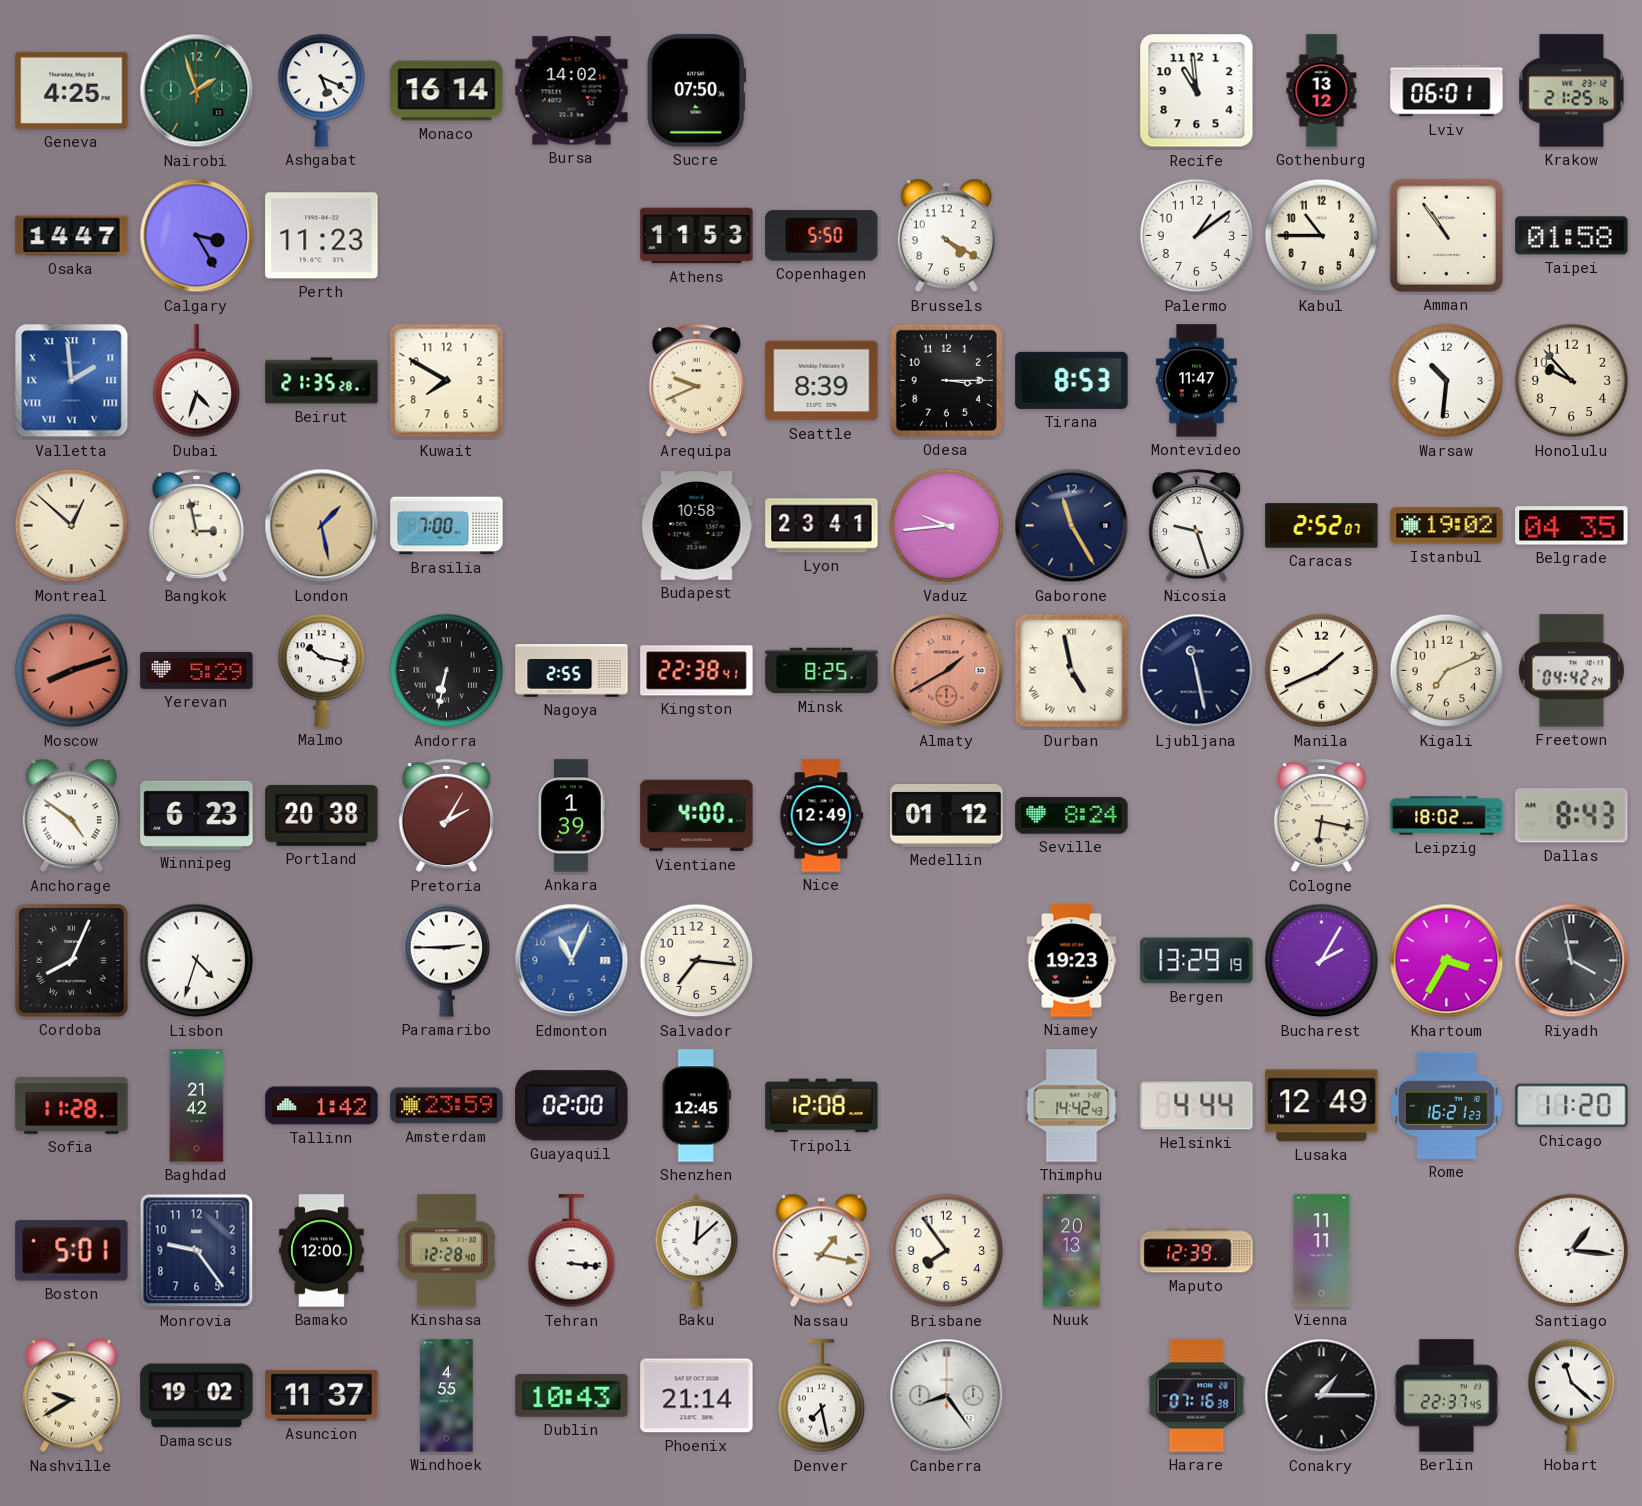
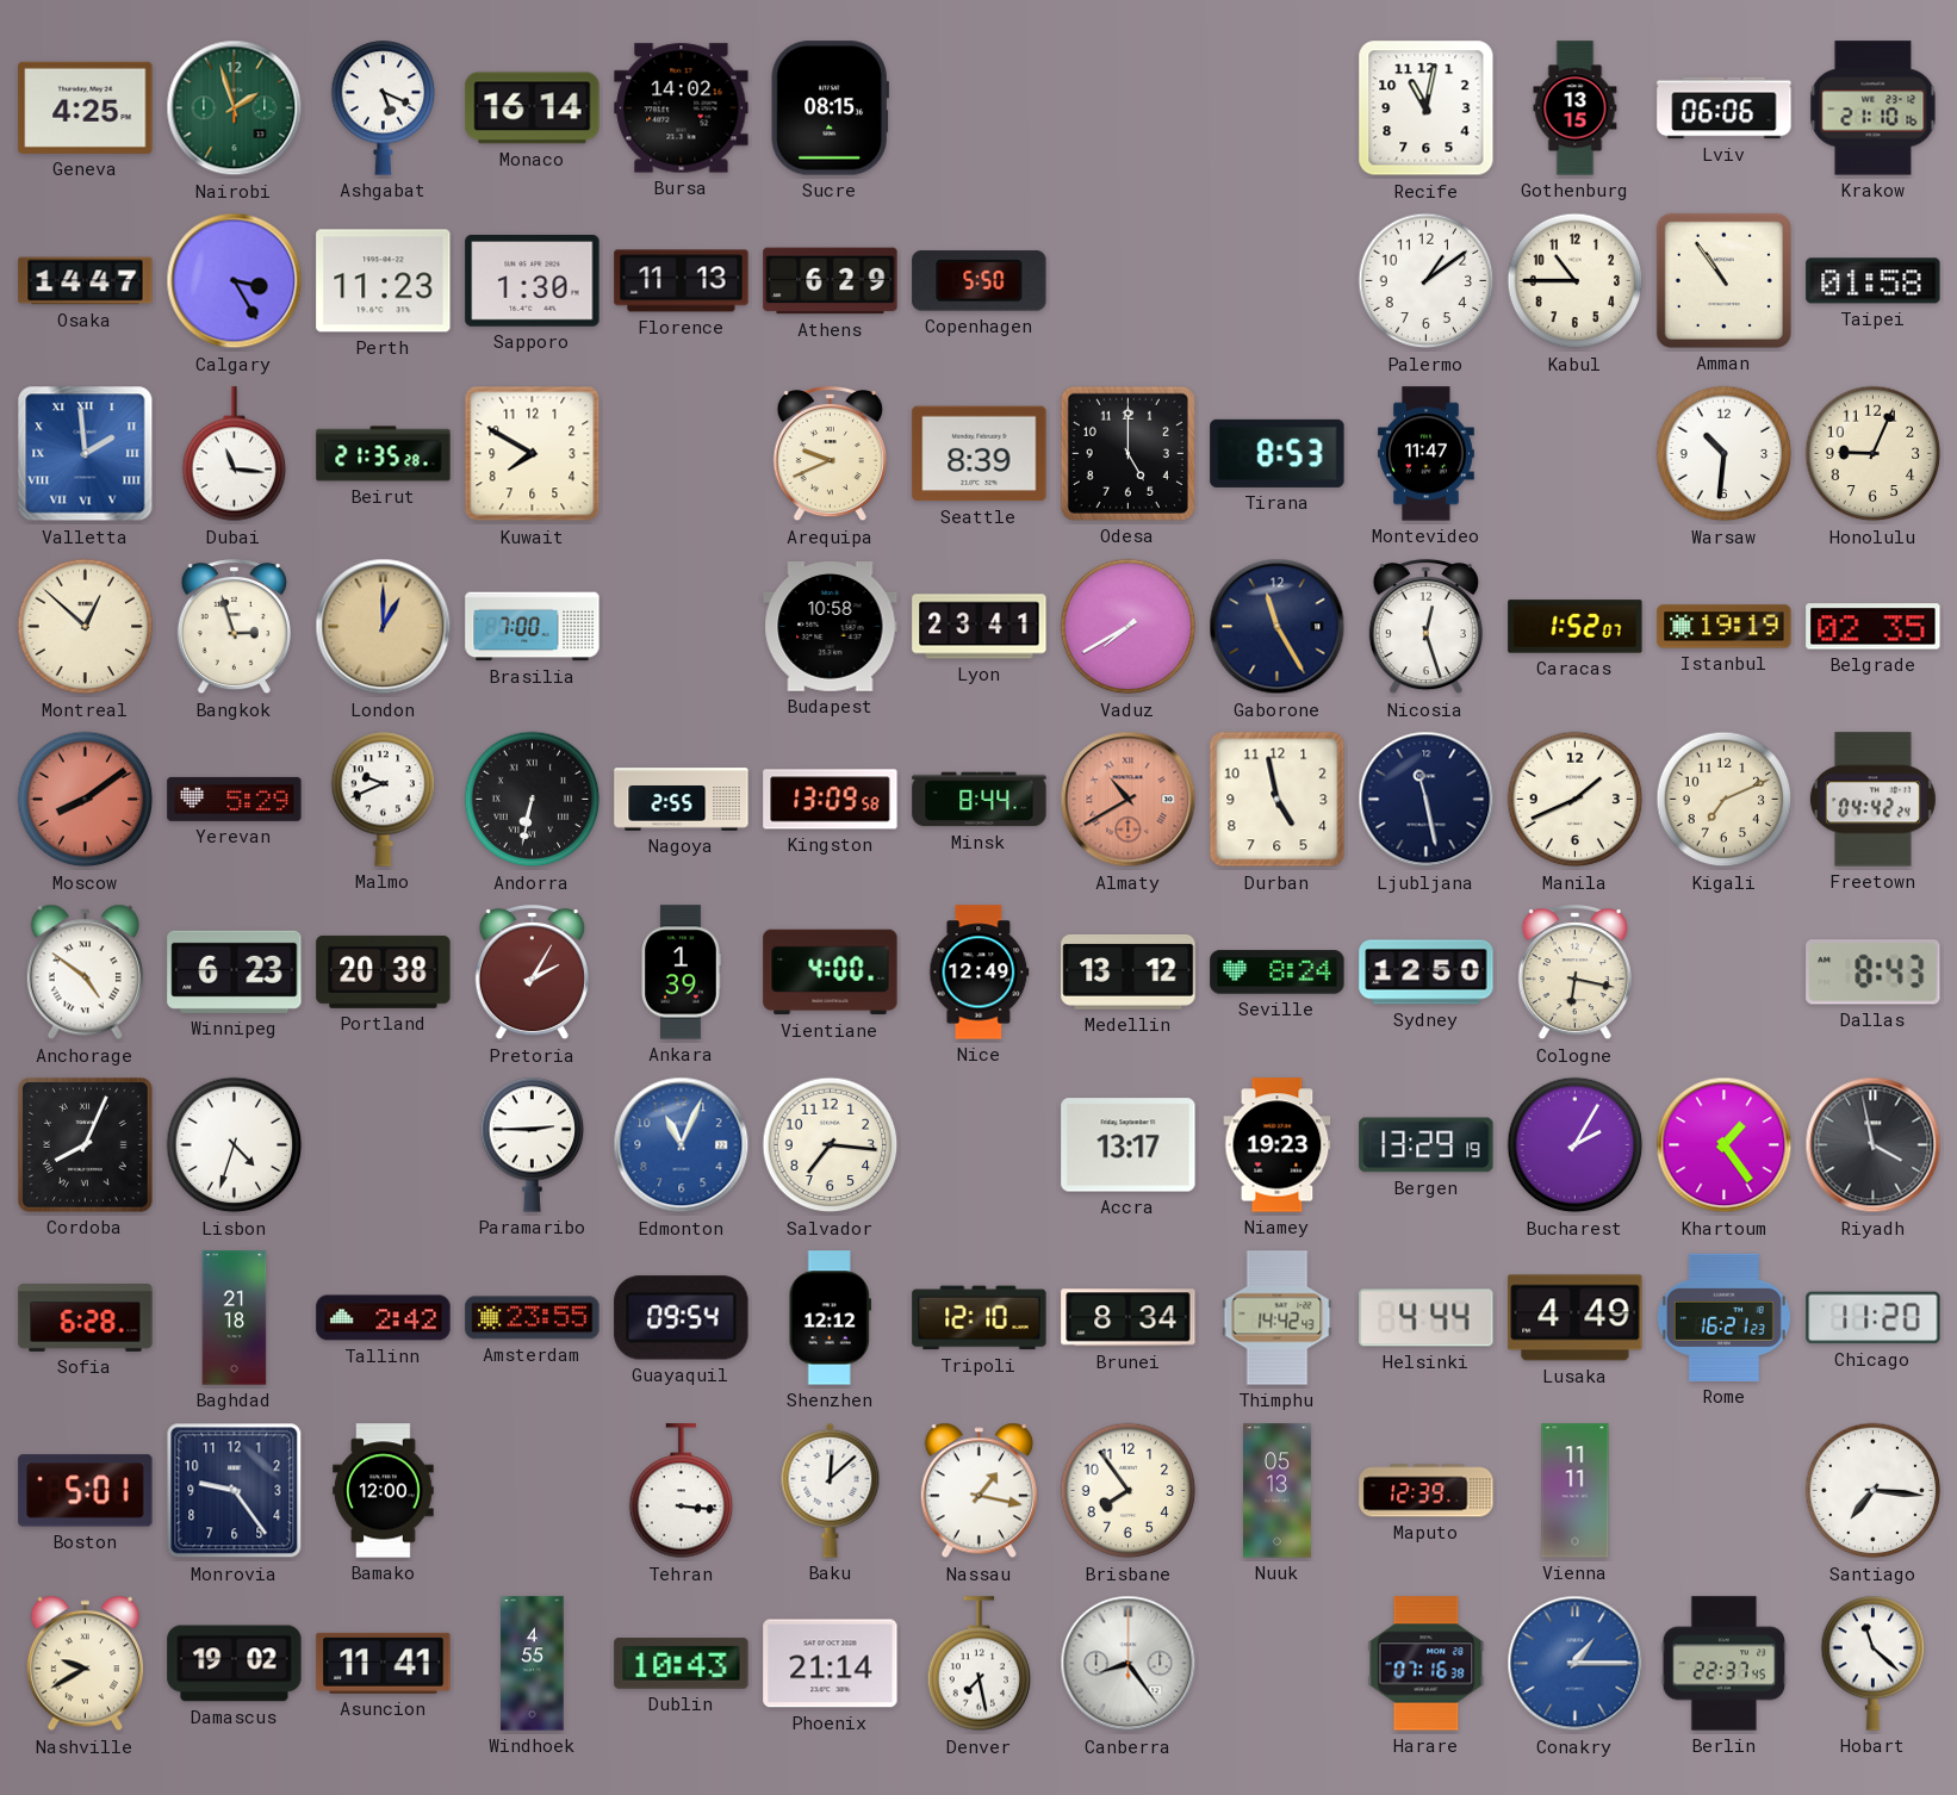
Sucre: 07:50 -> 08:15 (830, 108)
Recife: 10:59 -> 11:02 (1427, 108)
Gothenburg: 13:12 -> 13:15 (1576, 108)
Lviv: 06:01 -> 06:06 (1725, 108)
Krakow: 21:25 -> 21:10 (1874, 108)
Sapporo: none -> 1:30 (533, 281)
Florence: none -> 11:13 (682, 281)
Athens: 11:53 -> 6:29 (831, 281)
Brussels: 4:20 -> none (946, 236)
Dubai: 4:33 -> 11:16 (235, 454)
Odesa: 3:15 -> 5:00 (1127, 453)
Honolulu: 9:53 -> 9:04 (1874, 454)
Bangkok: 2:58 -> 2:57 (234, 627)
London: 1:28 -> 1:00 (384, 627)
Vaduz: 9:44 -> 7:40 (1129, 627)
Nicosia: 9:27 -> 12:27 (1425, 627)
Caracas: 2:52 -> 1:52 (1576, 627)
Istanbul: 19:02 -> 19:19 (1725, 627)
Belgrade: 04:35 -> 02:35 (1874, 627)
Moscow: 8:12 -> 8:09 (86, 800)
Malmo: 10:17 -> 9:41 (384, 799)
Kingston: 22:38 -> 13:09 (831, 800)
Minsk: 8:25 -> 8:44 (980, 800)
Almaty: 1:40 -> 10:40 (1129, 800)
Durban numerals: Roman -> Arabic (1278, 800)
Medellin: 01:12 -> 13:12 (1129, 971)
Sydney: none -> 12:50 (1427, 973)
Leipzig: 18:02 -> none (1447, 816)
Accra: none -> 13:17 (1129, 1145)
Khartoum: 3:35 -> 1:24 (1725, 1145)
Sofia: 11:28 -> 6:28 (86, 1318)
Baghdad: 21:42 -> 21:18 (235, 1318)
Tallinn: 1:42 -> 2:42 (384, 1318)
Amsterdam: 23:59 -> 23:55 (533, 1318)
Guayaquil: 02:00 -> 09:54 (682, 1318)
Shenzhen: 12:45 -> 12:12 (830, 1318)
Tripoli: 12:08 -> 12:10 (980, 1318)
Brunei: none -> 8:34 (1129, 1318)
Lusaka: 12:49 -> 4:49 (1576, 1318)
Kinshasa: 12:28 -> none (447, 1251)
Nuuk: 20:13 -> 05:13 (1278, 1491)
Santiago: 1:16 -> 7:16 (1874, 1491)
Asuncion: 11:37 -> 11:41 (384, 1663)
Conakry dial: black -> blue (1576, 1664)
